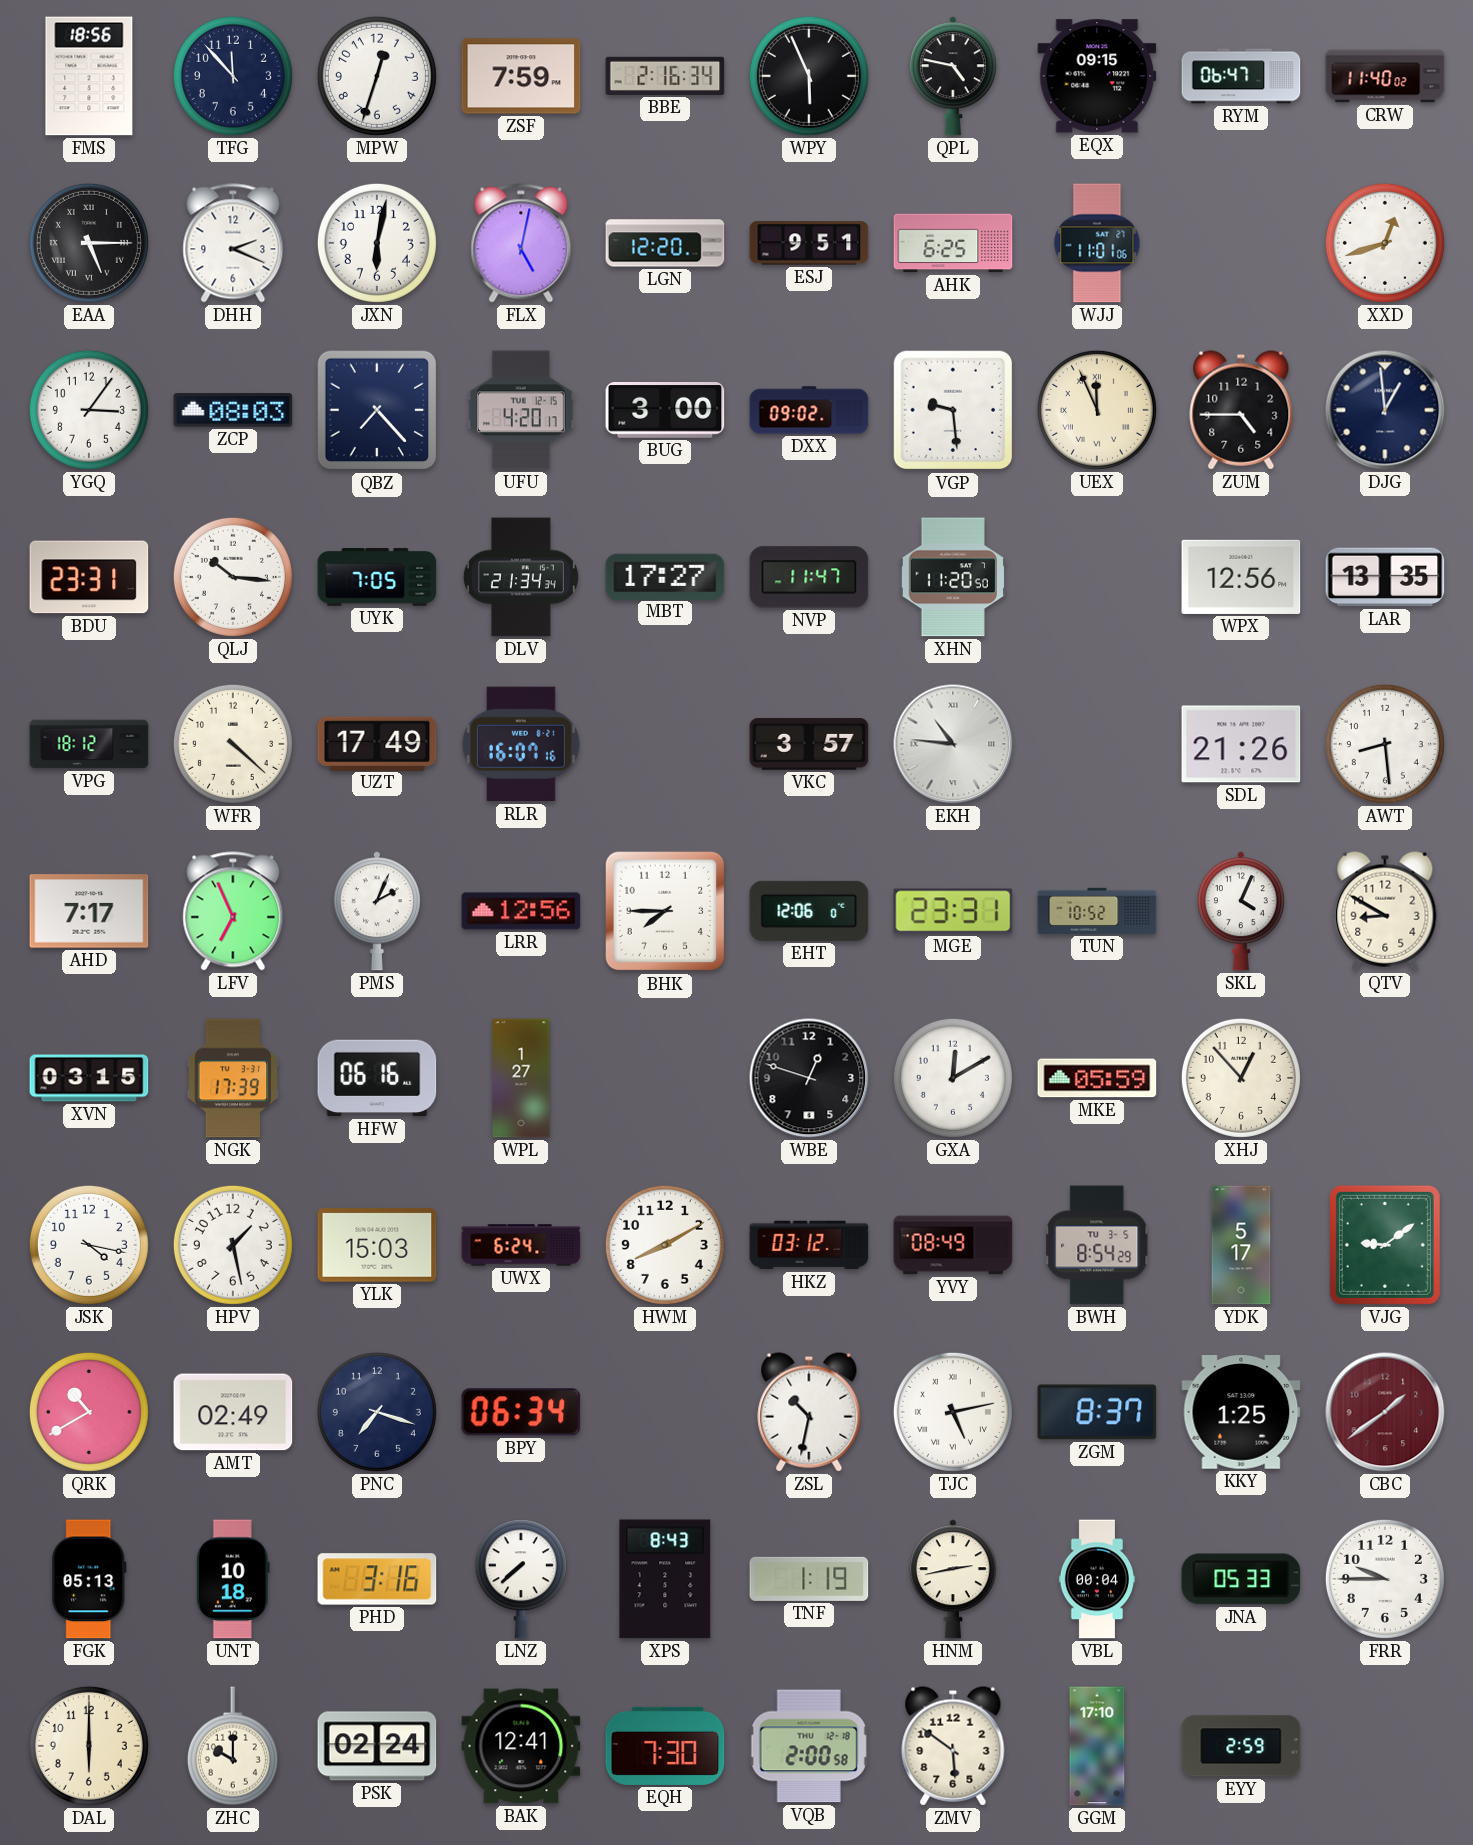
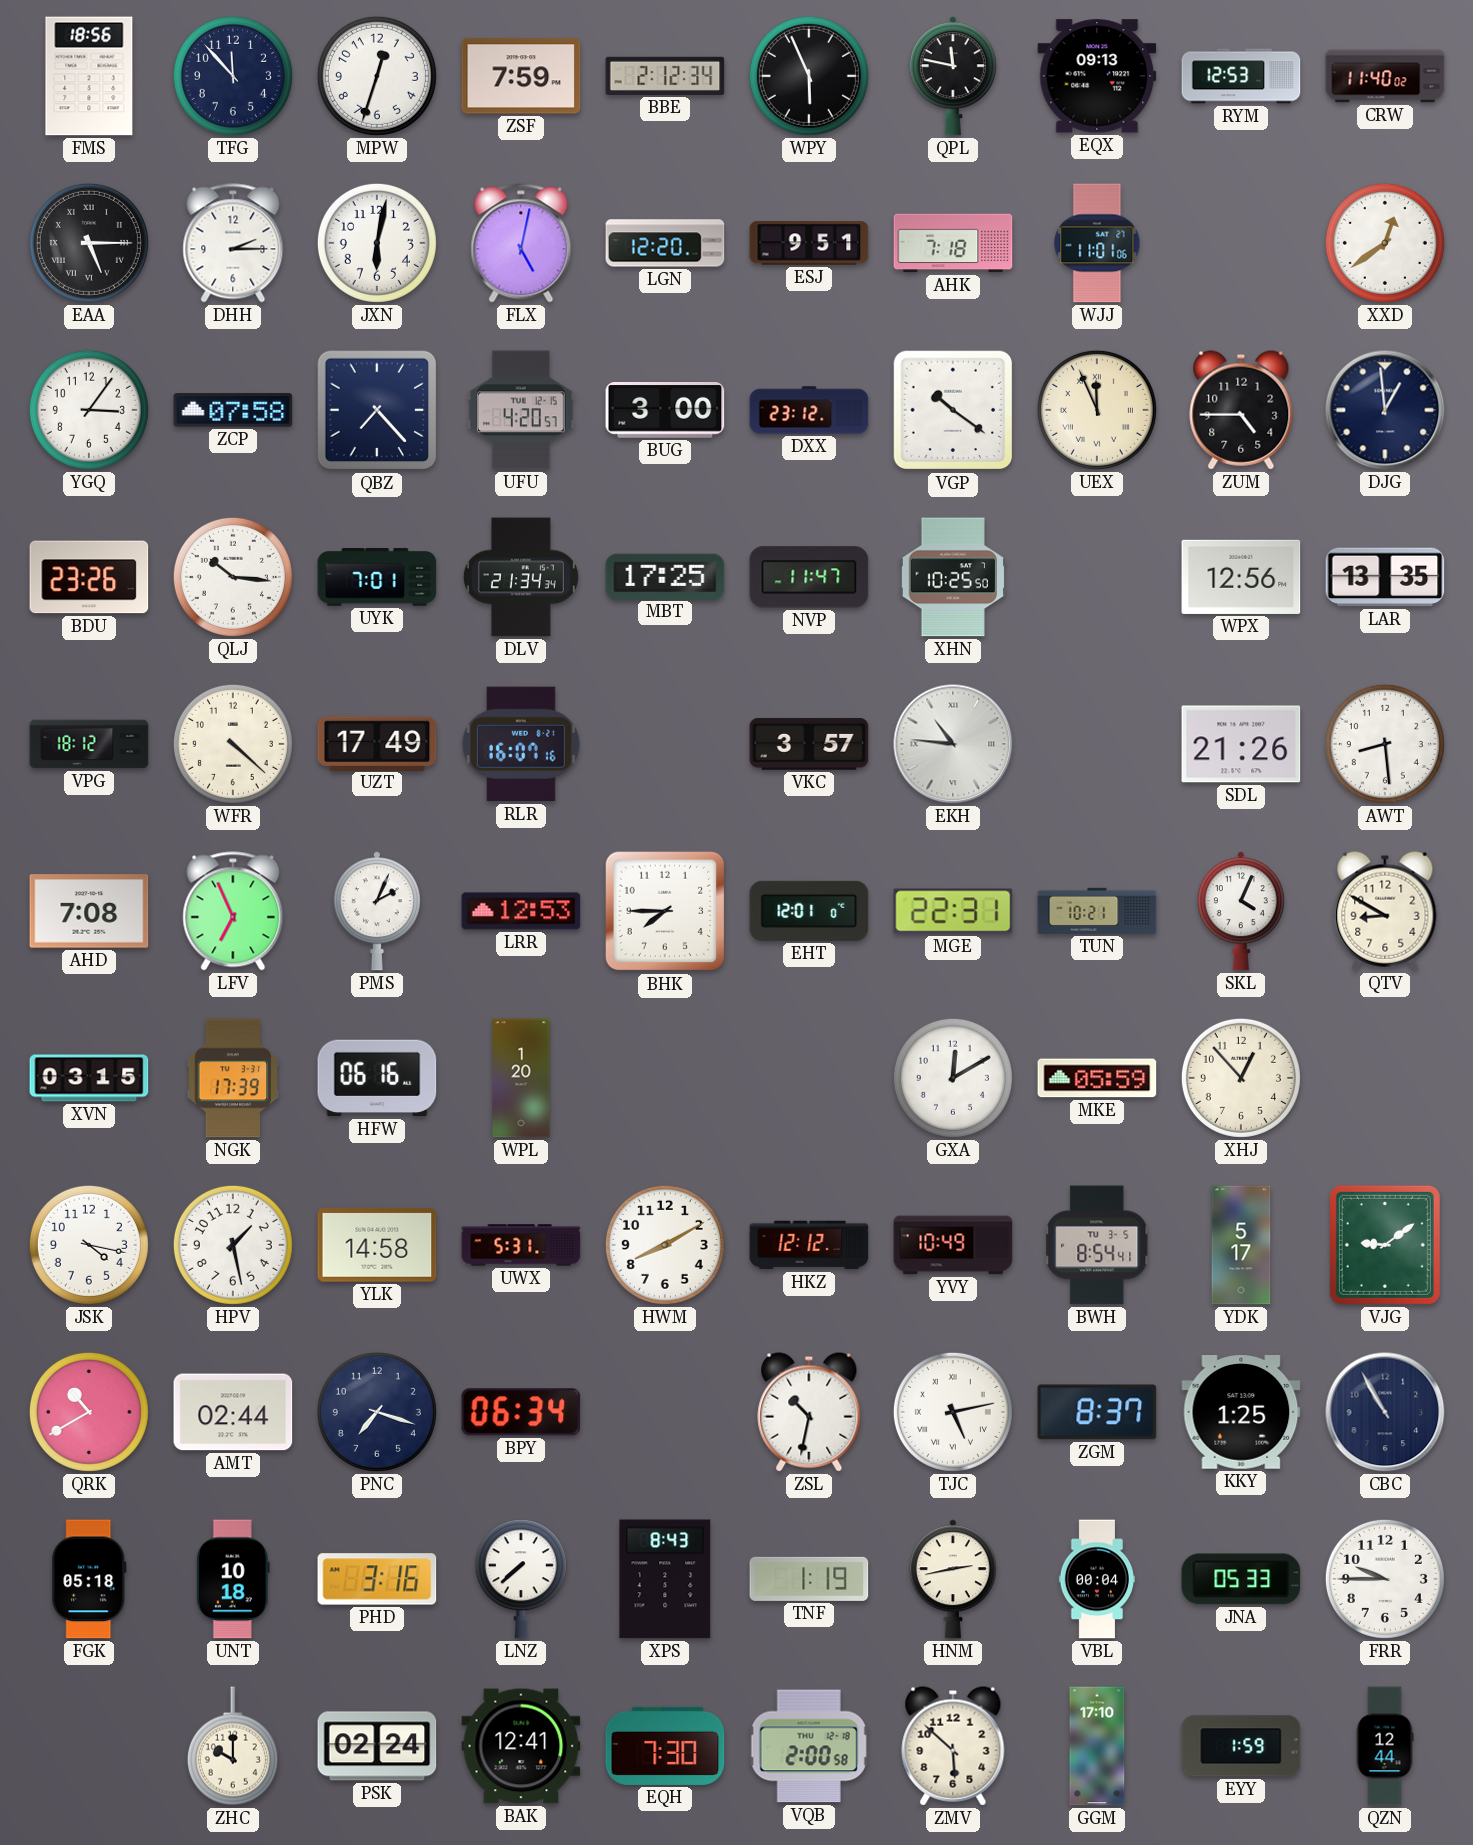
BBE: 2:16 -> 2:12 (665, 76)
QPL: 4:47 -> 11:47 (953, 76)
EQX: 09:15 -> 09:13 (1097, 76)
RYM: 06:47 -> 12:53 (1241, 76)
DHH: 2:19 -> 2:15 (233, 243)
AHK: 6:25 -> 7:18 (953, 243)
XXD: 12:42 -> 12:39 (1385, 243)
ZCP: 08:03 -> 07:58 (233, 410)
UFU: 4:20:17 -> 4:20:57 (521, 410)
DXX: 09:02 -> 23:12 (809, 410)
VGP: 9:29 -> 10:21 (953, 410)
BDU: 23:31 -> 23:26 (89, 577)
UYK: 7:05 -> 7:01 (377, 577)
MBT: 17:27 -> 17:25 (665, 576)
XHN: 11:20 -> 10:25 (952, 577)
AHD: 7:17 -> 7:08 (89, 911)
LRR: 12:56 -> 12:53 (521, 911)
EHT: 12:06 -> 12:01 (809, 911)
MGE: 23:31 -> 22:31 (953, 911)
TUN: 10:52 -> 10:21 (1097, 911)
WPL: 1:27 -> 1:20 (521, 1078)
WBE: 12:48 -> none (809, 1078)
YLK: 15:03 -> 14:58 (377, 1245)
UWX: 6:24 -> 5:31 (521, 1245)
HKZ: 03:12 -> 12:12 (809, 1245)
YVY: 08:49 -> 10:49 (953, 1245)
BWH: 8:54:29 -> 8:54:41 (1097, 1245)
AMT: 02:49 -> 02:44 (233, 1412)
CBC: 1:39 -> 10:55 (1385, 1412)
CBC dial: burgundy -> navy (1385, 1412)
FGK: 05:13 -> 05:18 (89, 1579)
DAL: 6:00 -> none (89, 1746)
ZMV: 5:51 -> 5:52 (953, 1746)
EYY: 2:59 -> 1:59 (1241, 1746)
QZN: none -> 12:44 (1385, 1746)
